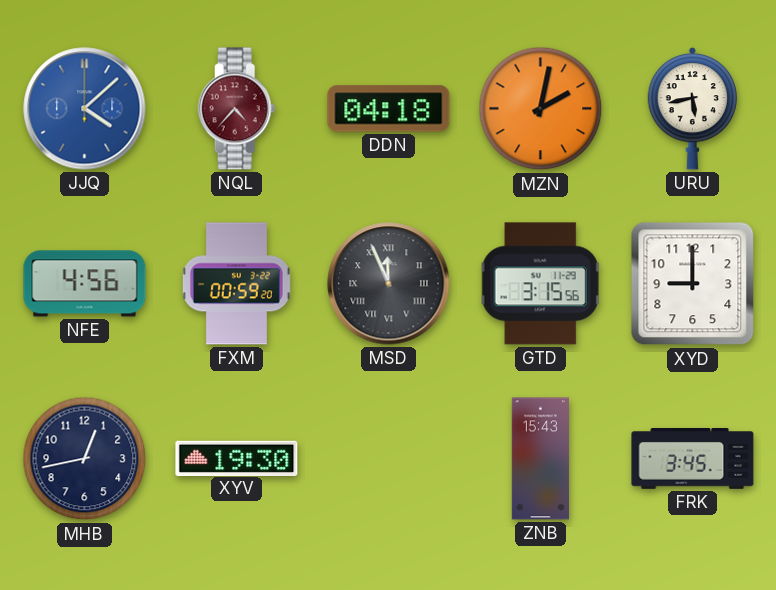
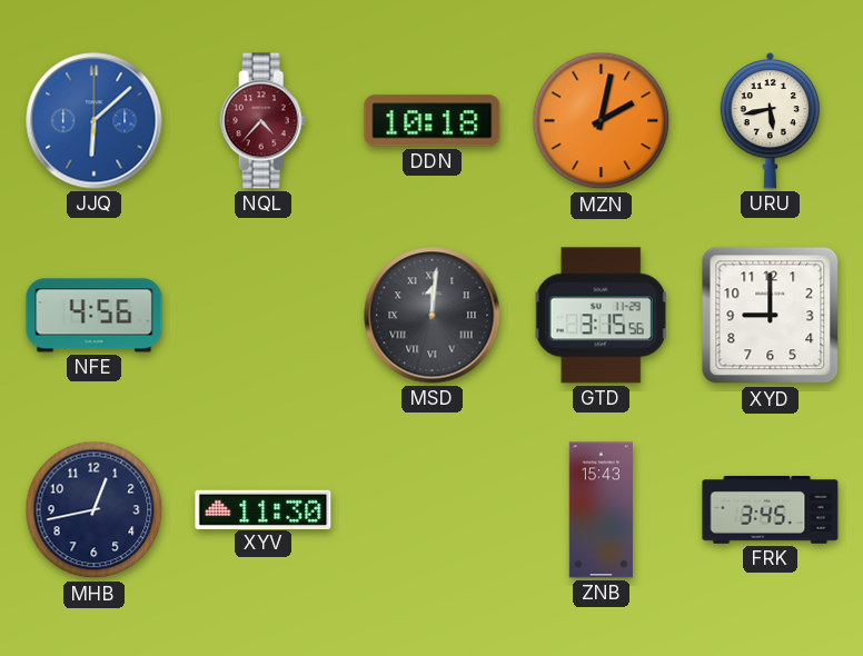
JJQ: 4:08 -> 6:08 (95, 121)
DDN: 04:18 -> 10:18 (433, 121)
FXM: 00:59 -> none (236, 284)
MSD: 11:56 -> 12:01 (433, 316)
XYV: 19:30 -> 11:30 (264, 509)
